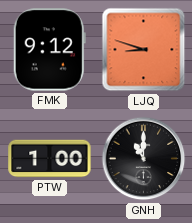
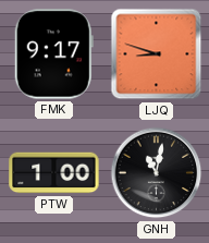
FMK: 9:12 -> 9:17 (53, 54)
GNH: 11:00 -> 11:02 (157, 173)
